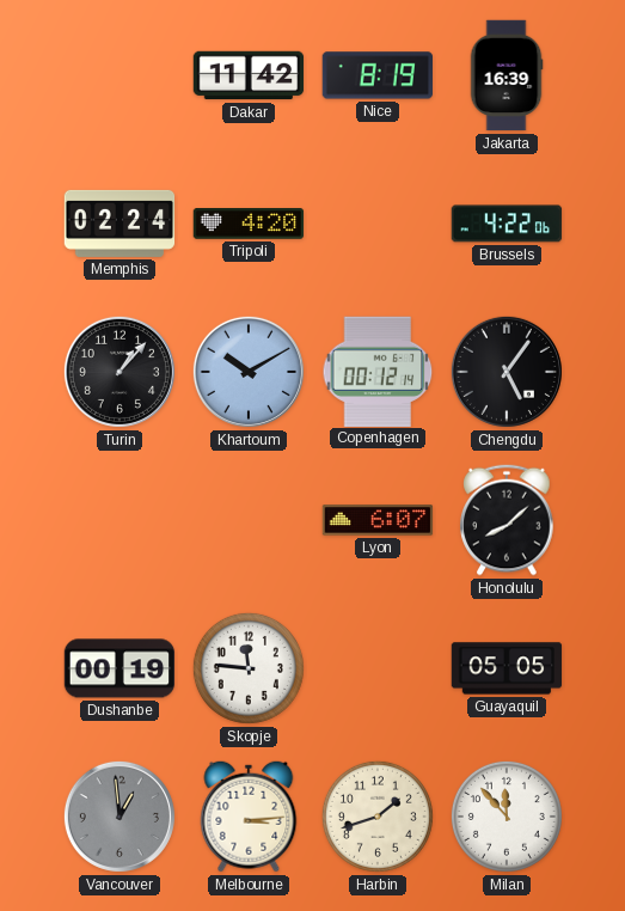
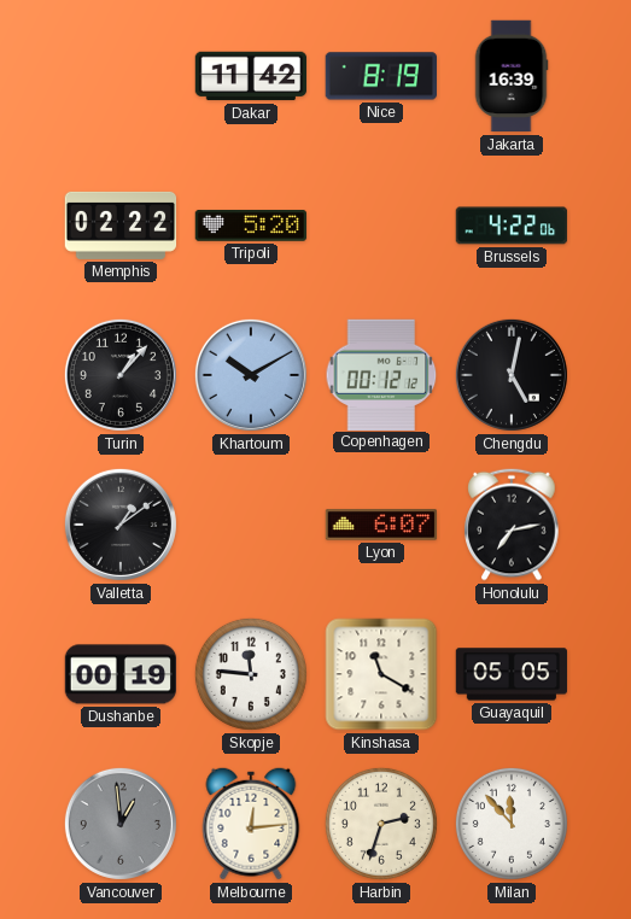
Memphis: 02:24 -> 02:22 (121, 226)
Tripoli: 4:20 -> 5:20 (251, 226)
Copenhagen: 00:12:14 -> 00:12:12 (381, 374)
Chengdu: 5:06 -> 5:02 (512, 375)
Valletta: none -> 1:09 (121, 525)
Honolulu: 8:08 -> 7:13 (512, 525)
Kinshasa: none -> 11:20 (381, 674)
Melbourne: 3:14 -> 12:14 (251, 824)
Harbin: 1:42 -> 2:33 (381, 824)
